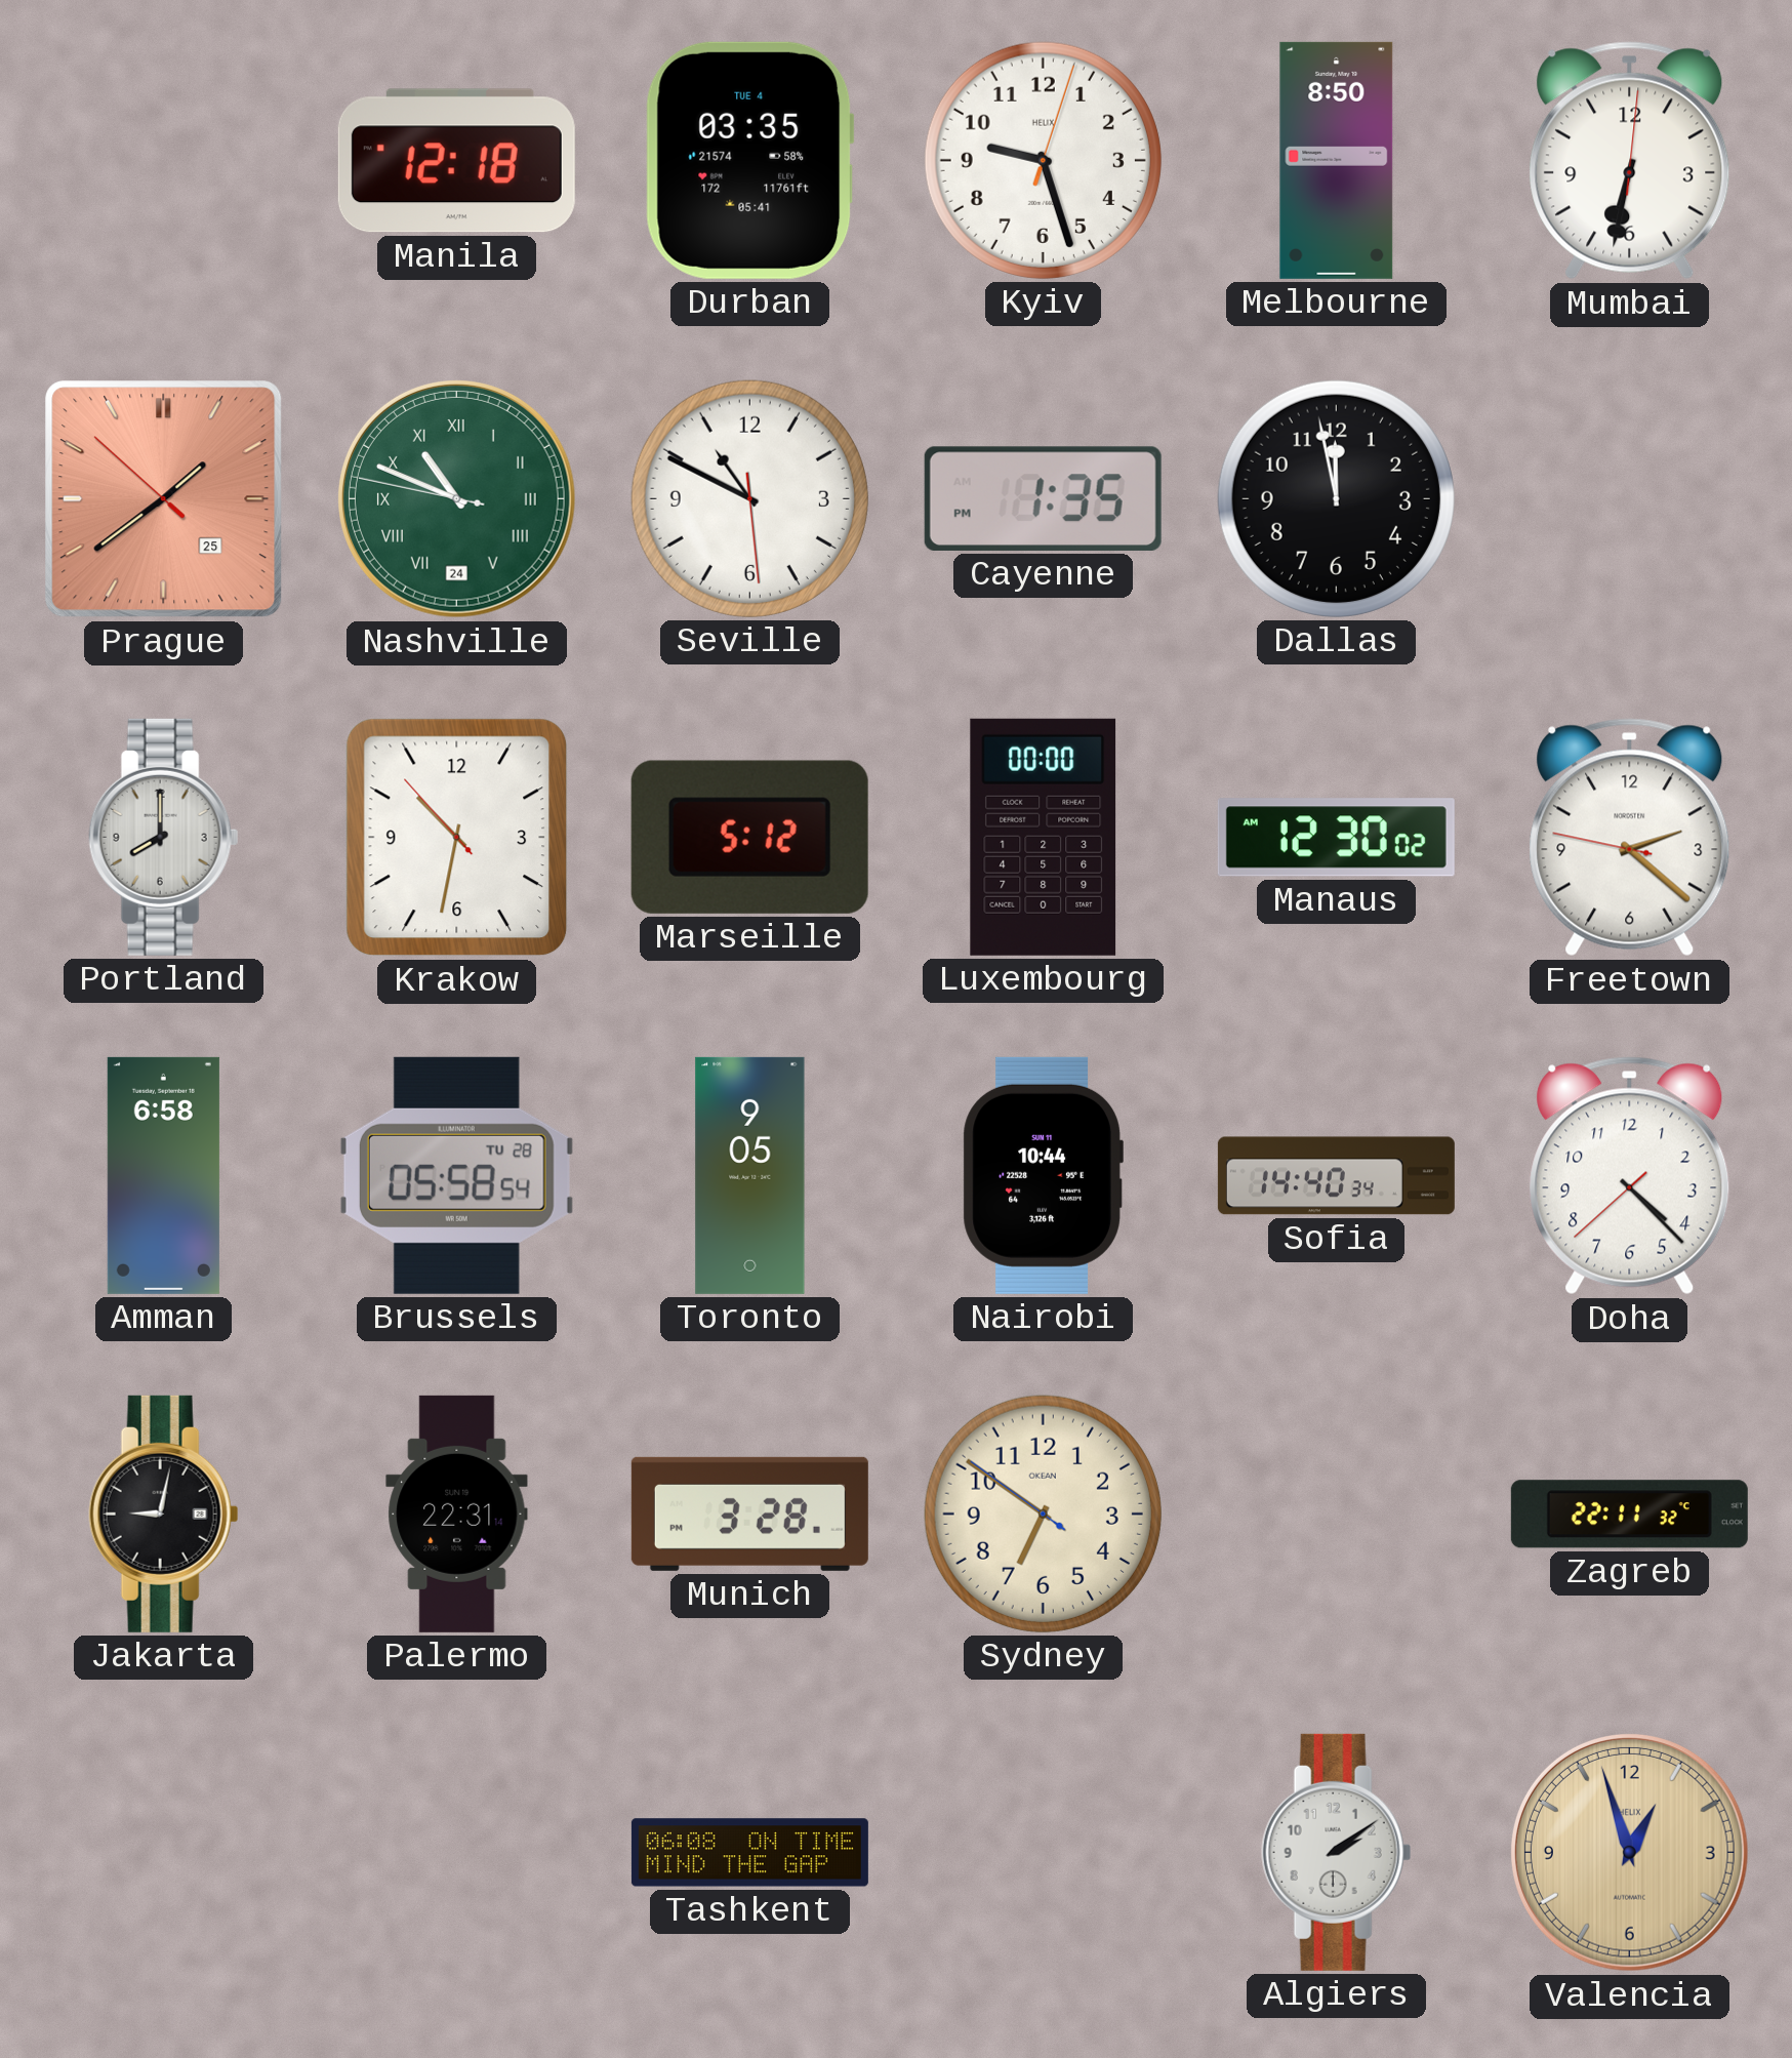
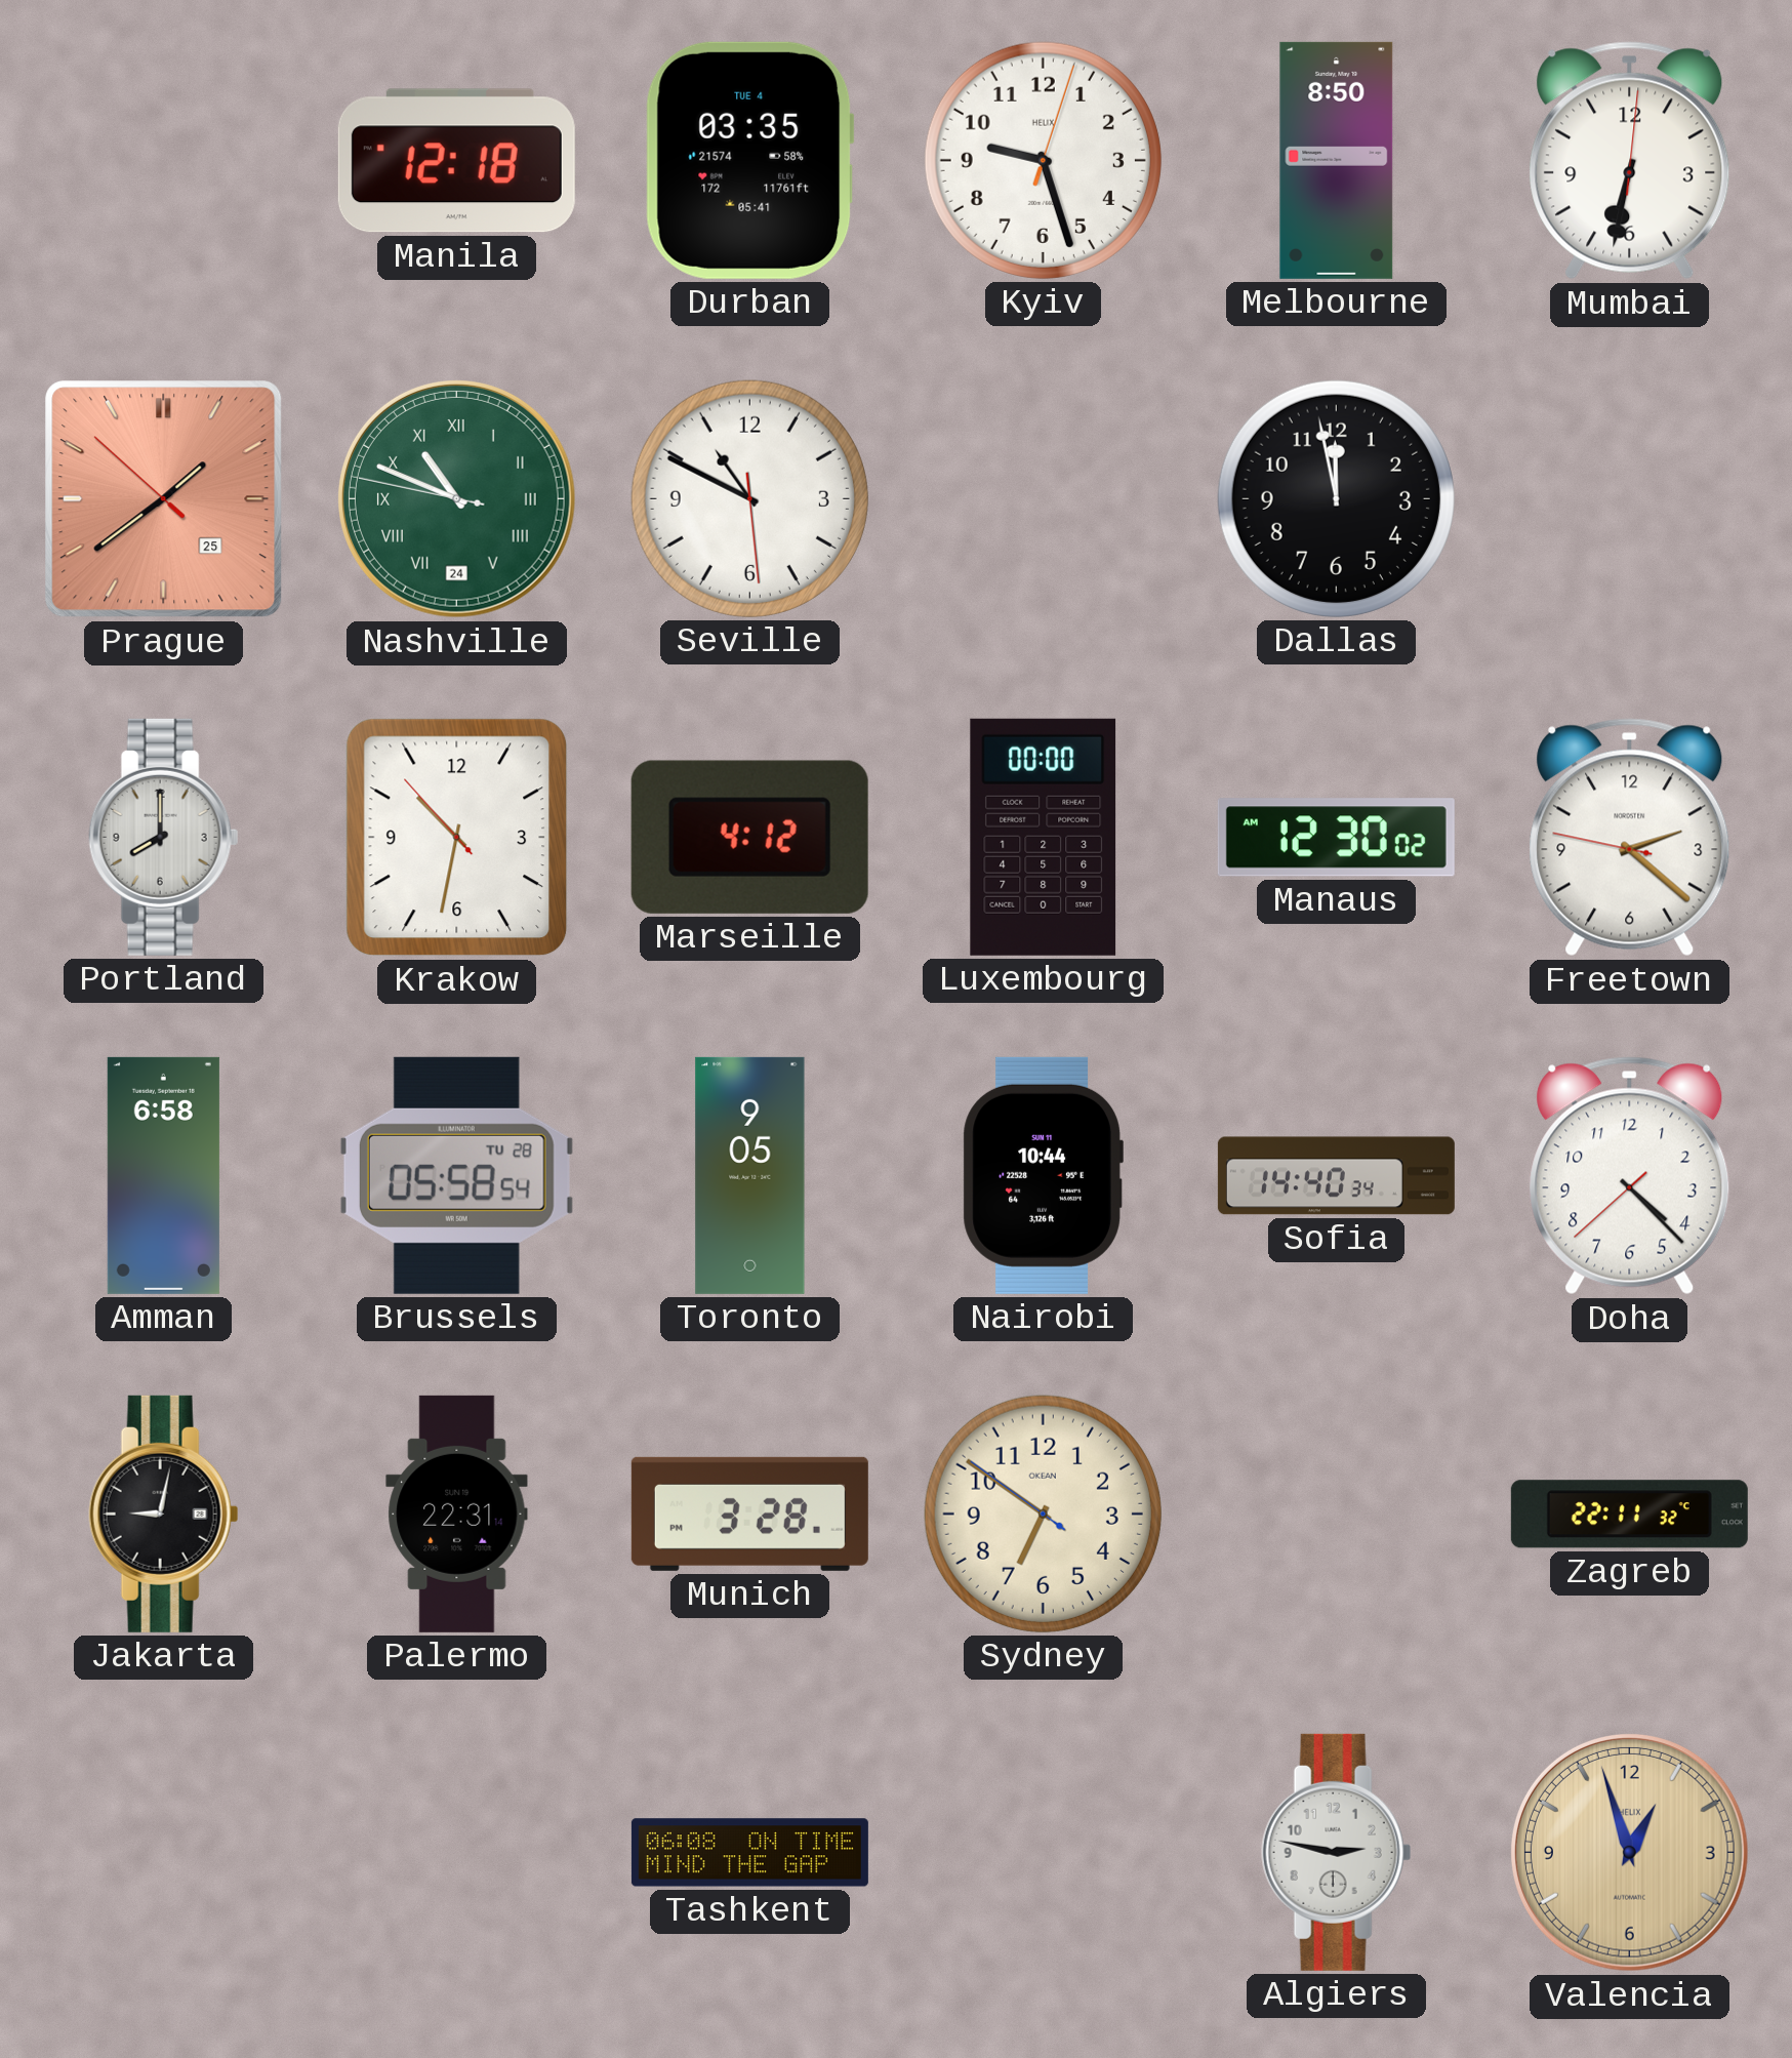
Cayenne: 1:35 -> none (1043, 498)
Marseille: 5:12 -> 4:12 (749, 837)
Algiers: 2:09 -> 2:47 (1337, 1852)
